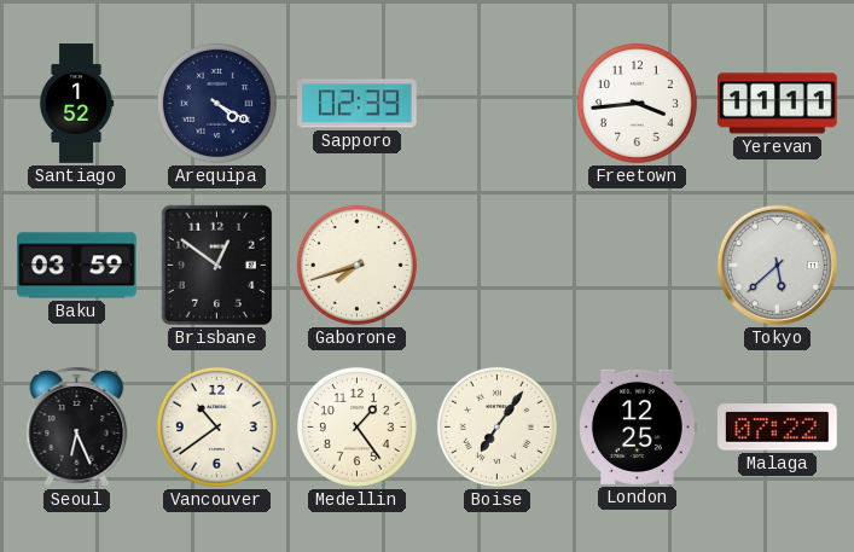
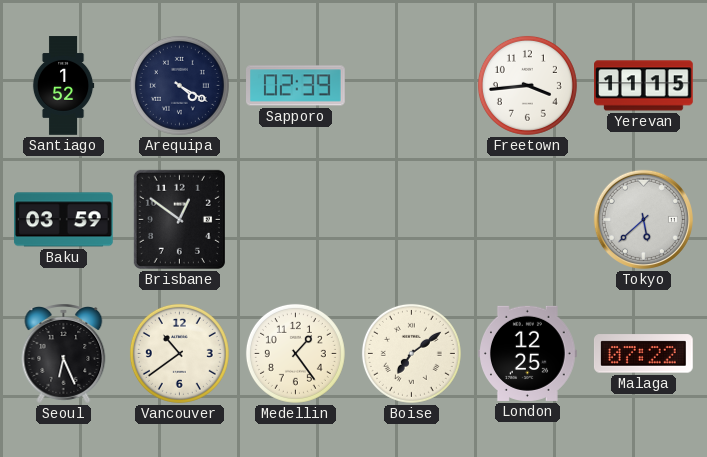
Yerevan: 11:11 -> 11:15 (644, 86)
Gaborone: 7:42 -> none (356, 265)
Boise: 7:06 -> 7:09 (411, 353)
